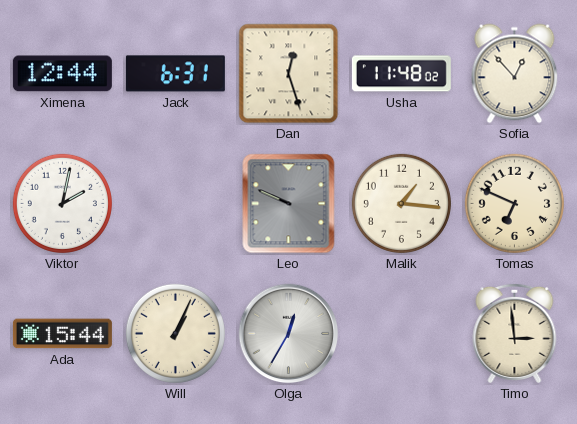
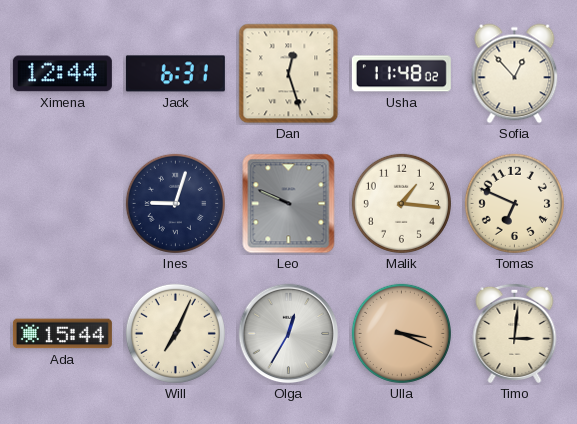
Viktor: 2:02 -> none (62, 203)
Ines: none -> 9:03 (175, 203)
Will: 1:04 -> 7:04 (175, 333)
Ulla: none -> 3:19 (401, 333)
Timo: 2:59 -> 3:01 (515, 333)
